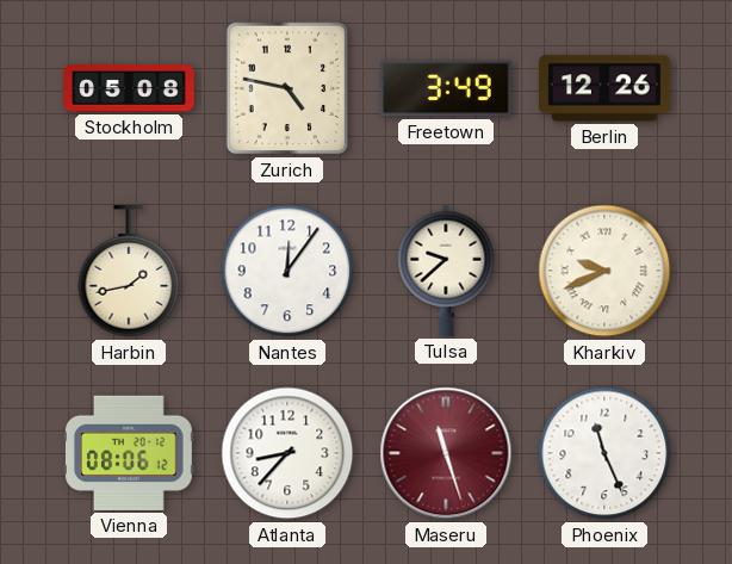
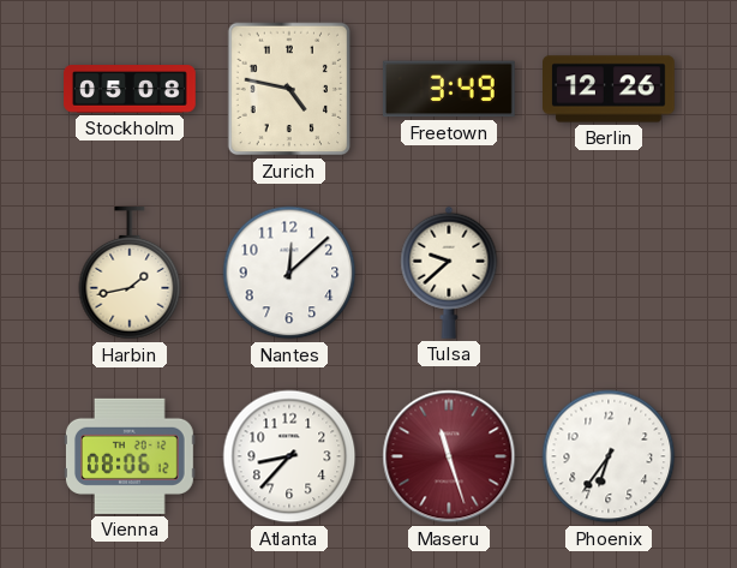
Nantes: 12:06 -> 12:08 (289, 273)
Kharkiv: 9:41 -> none (604, 271)
Phoenix: 11:26 -> 6:36 (609, 456)
